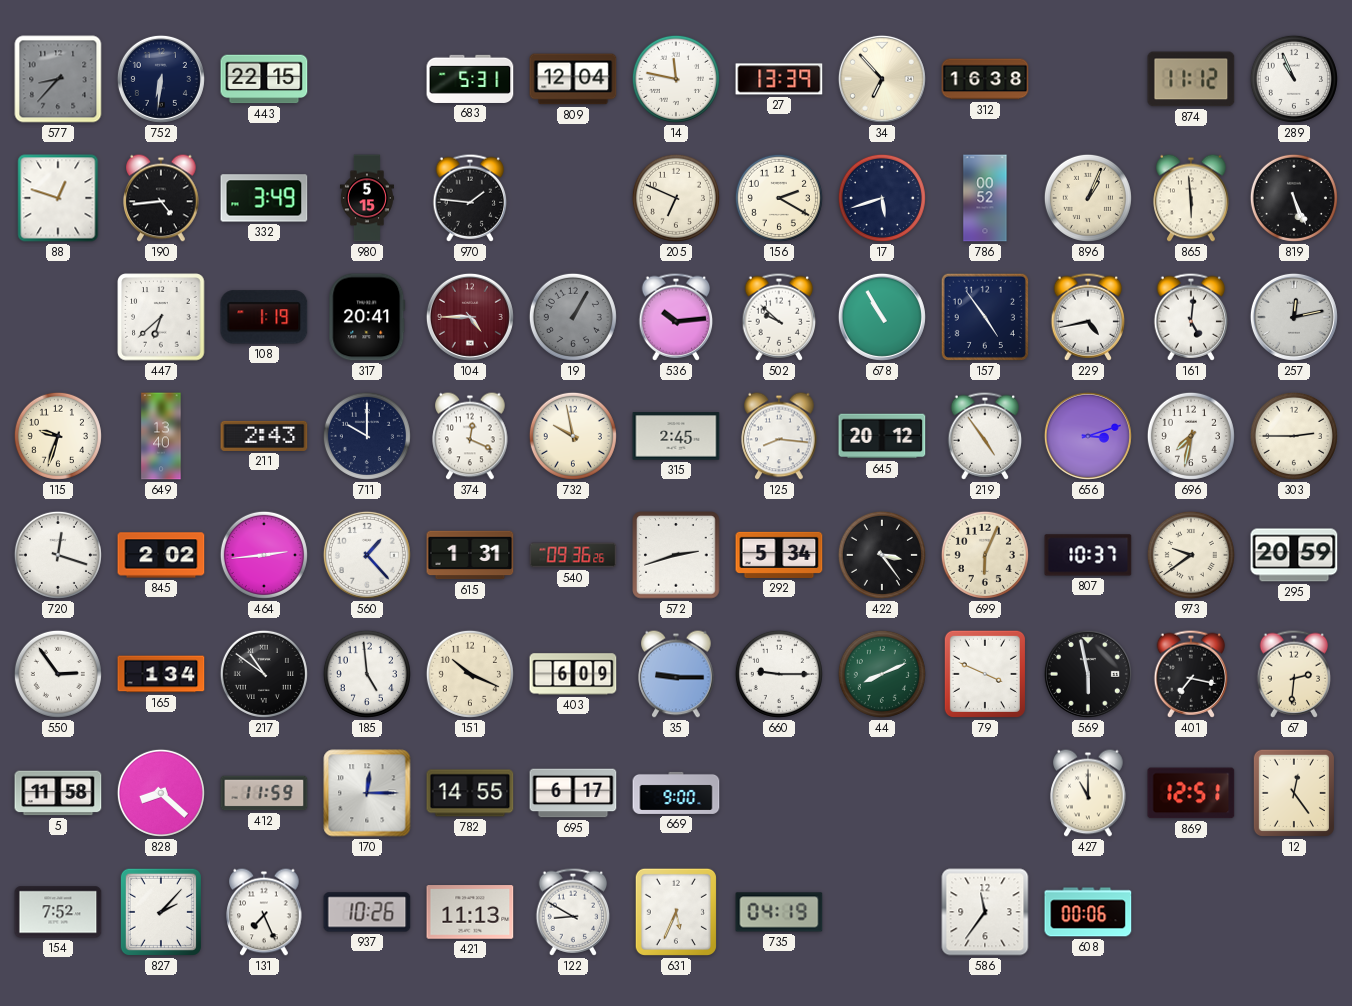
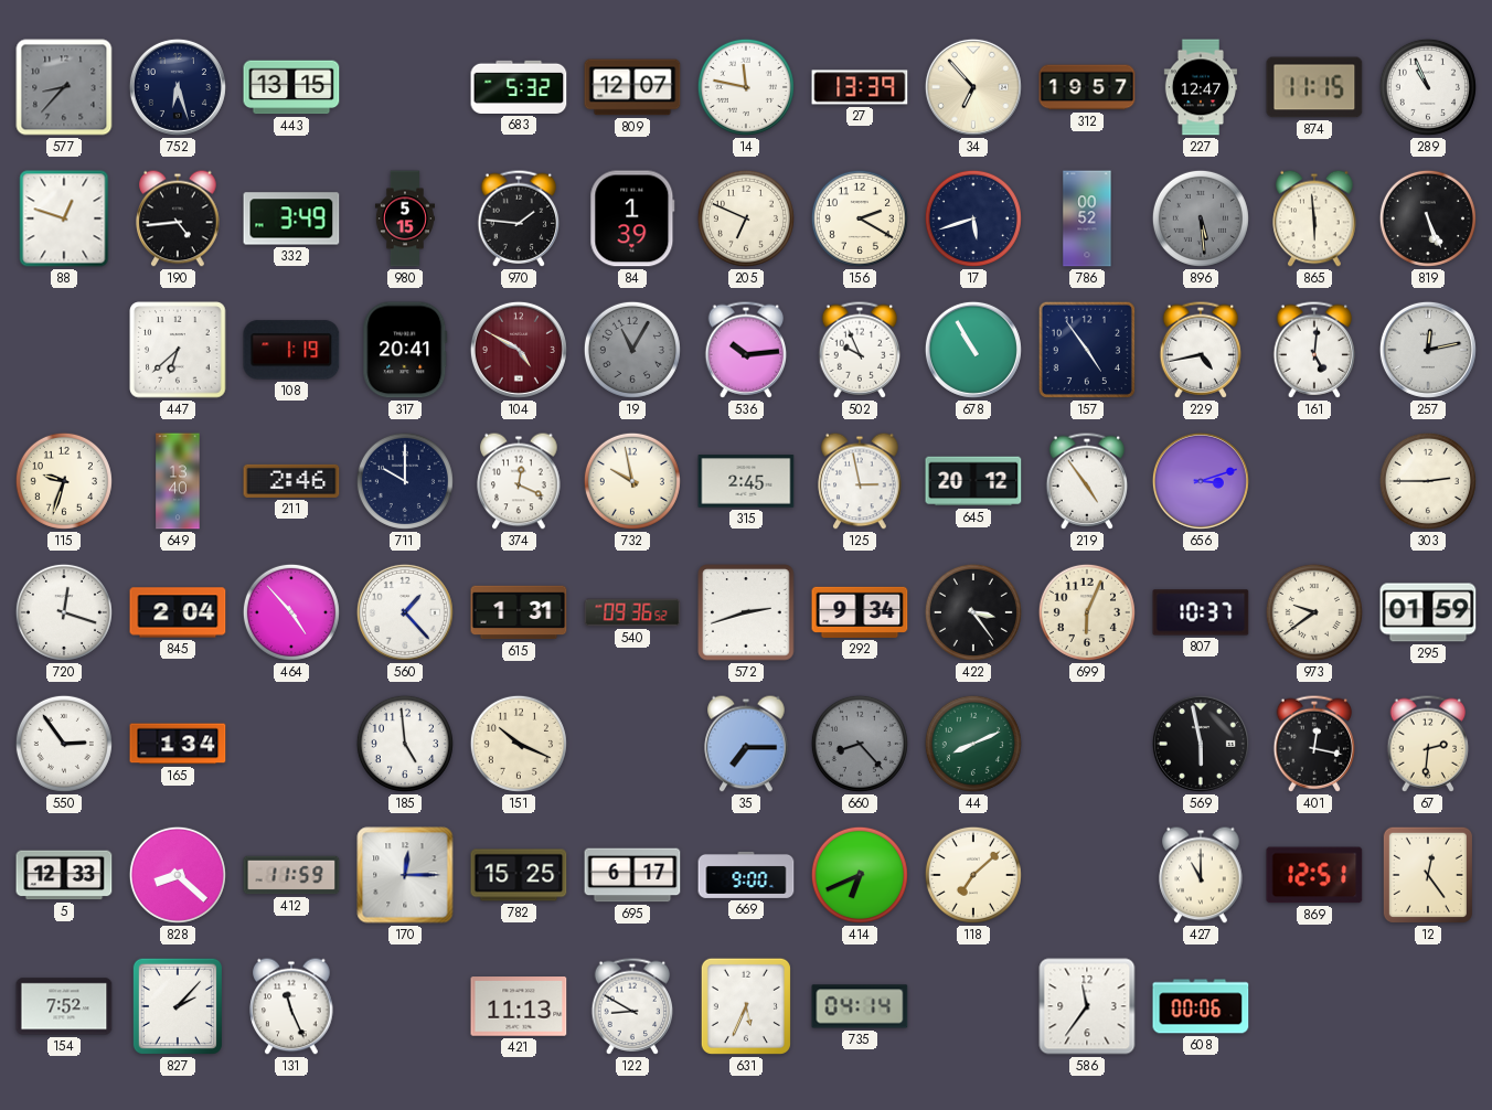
752: 6:31 -> 6:27 (178, 87)
443: 22:15 -> 13:15 (291, 87)
683: 5:31 -> 5:32 (519, 87)
809: 12:04 -> 12:07 (632, 87)
312: 16:38 -> 19:57 (1087, 87)
227: none -> 12:47 (1200, 87)
874: 11:12 -> 11:15 (1314, 87)
84: none -> 1:39 (632, 218)
896: 1:04 -> 5:29 (1201, 218)
896 dial: cream -> grey (1201, 218)
104: 4:45 -> 4:50 (519, 350)
19: 1:05 -> 11:05 (632, 350)
502: 9:52 -> 9:56 (860, 350)
211: 2:43 -> 2:46 (291, 481)
125: 8:16 -> 2:58 (860, 481)
696: 7:32 -> none (1191, 436)
845: 2:02 -> 2:04 (178, 612)
464: 2:44 -> 4:53 (291, 612)
540: 09:36:26 -> 09:36:52 (632, 612)
292: 5:34 -> 9:34 (860, 612)
295: 20:59 -> 01:59 (1428, 612)
217: 10:51 -> none (264, 674)
403: 6:09 -> none (573, 674)
35: 9:15 -> 7:15 (746, 744)
660: 9:15 -> 8:23 (860, 744)
660 dial: white -> grey (860, 744)
79: 3:49 -> none (985, 674)
401: 7:17 -> 12:17 (1314, 744)
5: 11:58 -> 12:33 (64, 875)
782: 14:55 -> 15:25 (519, 875)
414: none -> 6:41 (860, 875)
118: none -> 7:08 (973, 875)
131: 7:26 -> 11:26 (291, 1006)
937: 10:26 -> none (367, 912)
735: 04:19 -> 04:14 (860, 1006)
